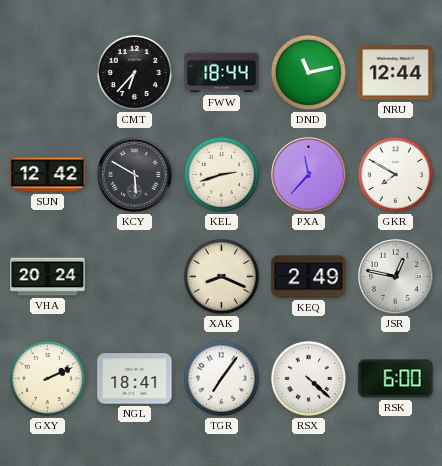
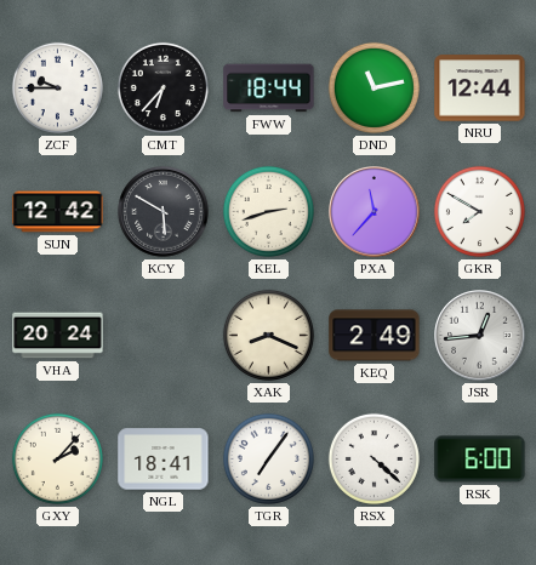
ZCF: none -> 9:45 (57, 87)
JSR: 12:47 -> 12:44 (480, 336)
GXY: 2:11 -> 2:07 (57, 458)
